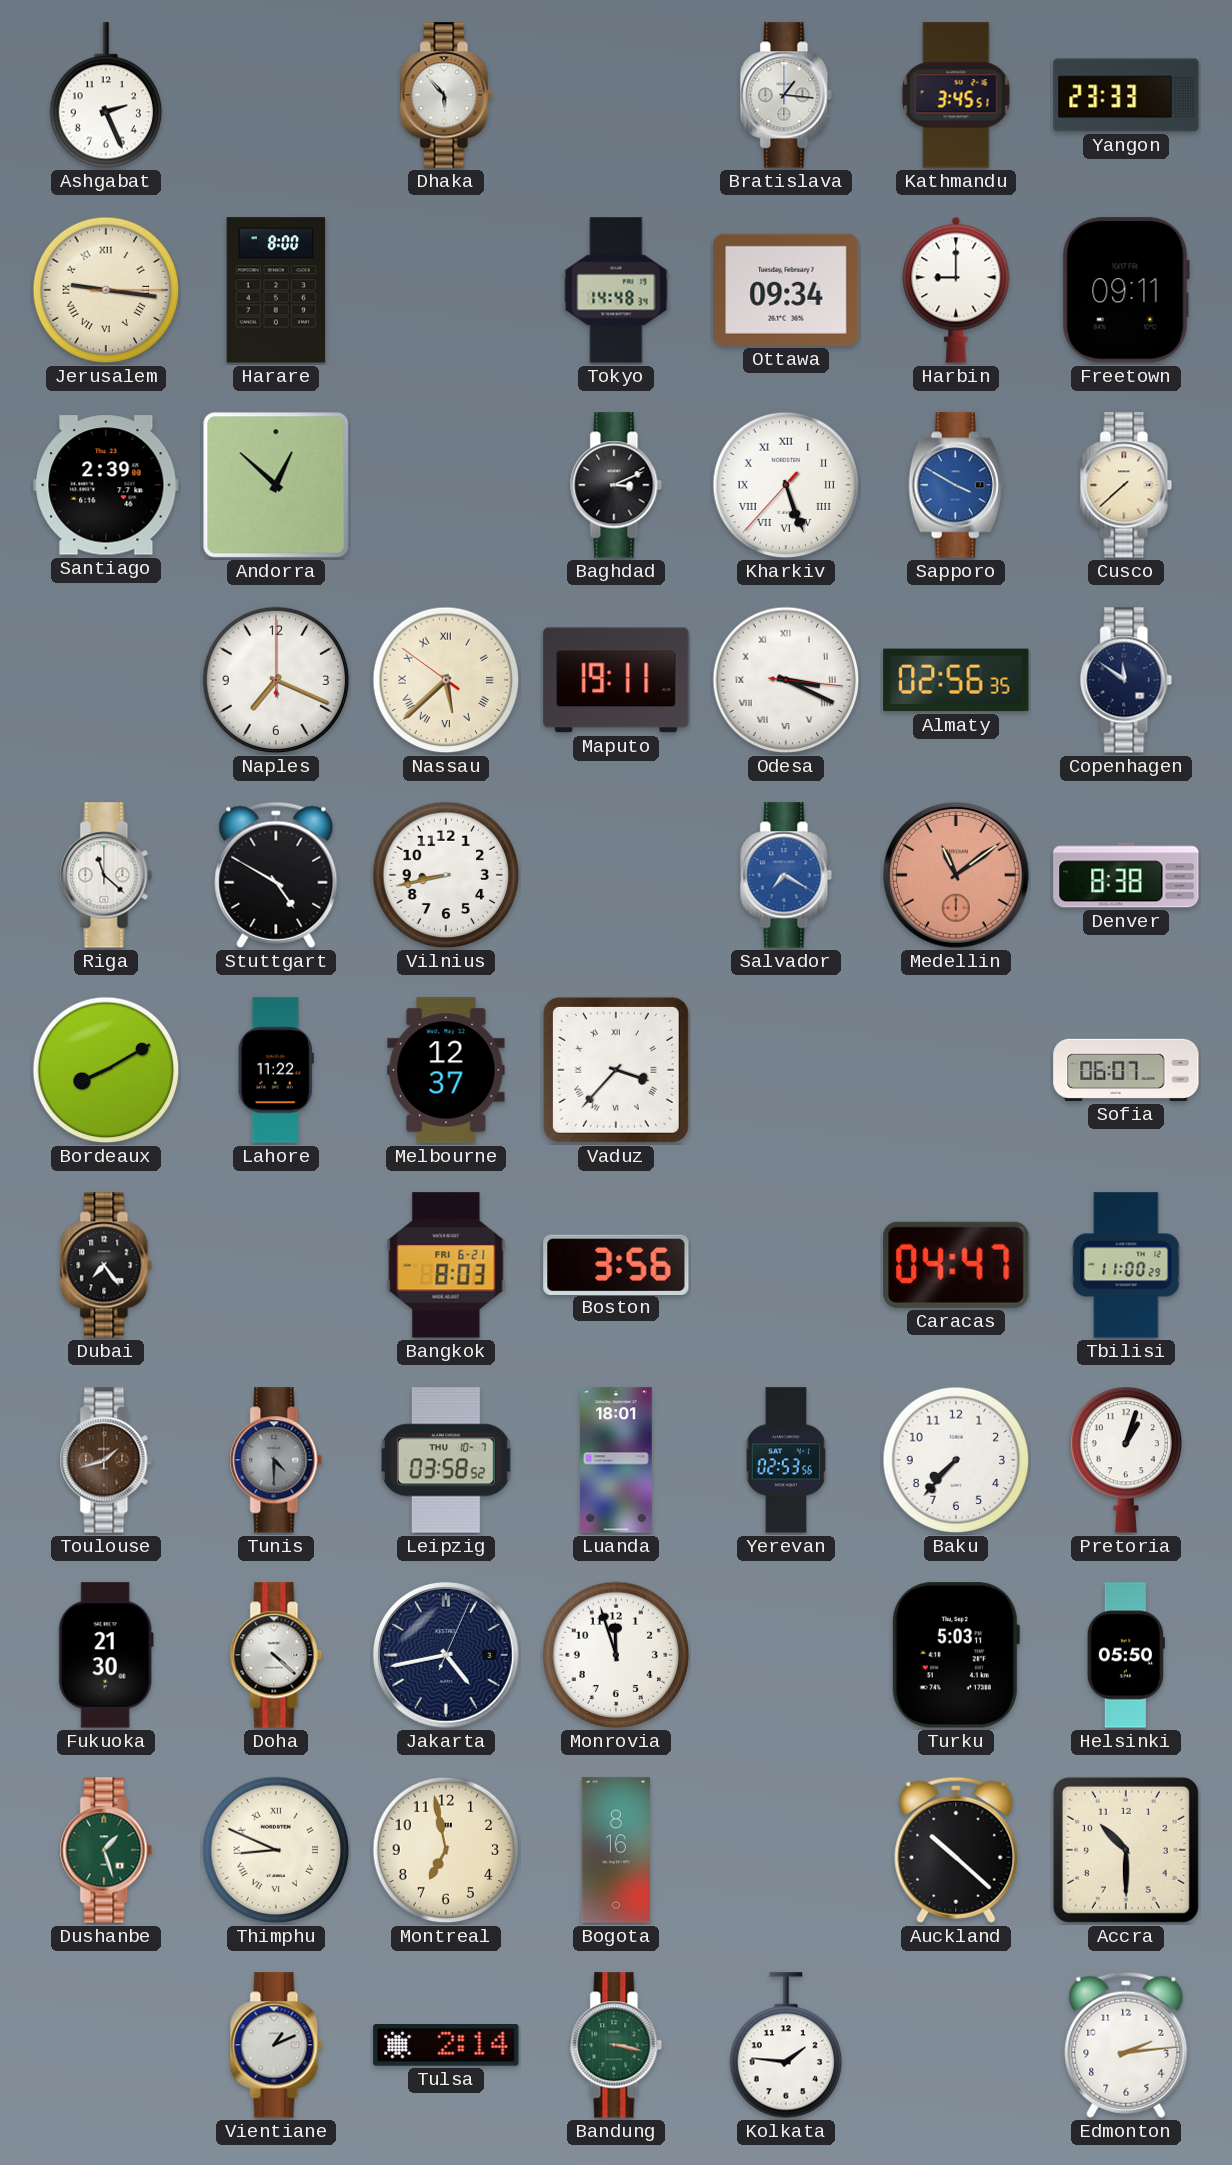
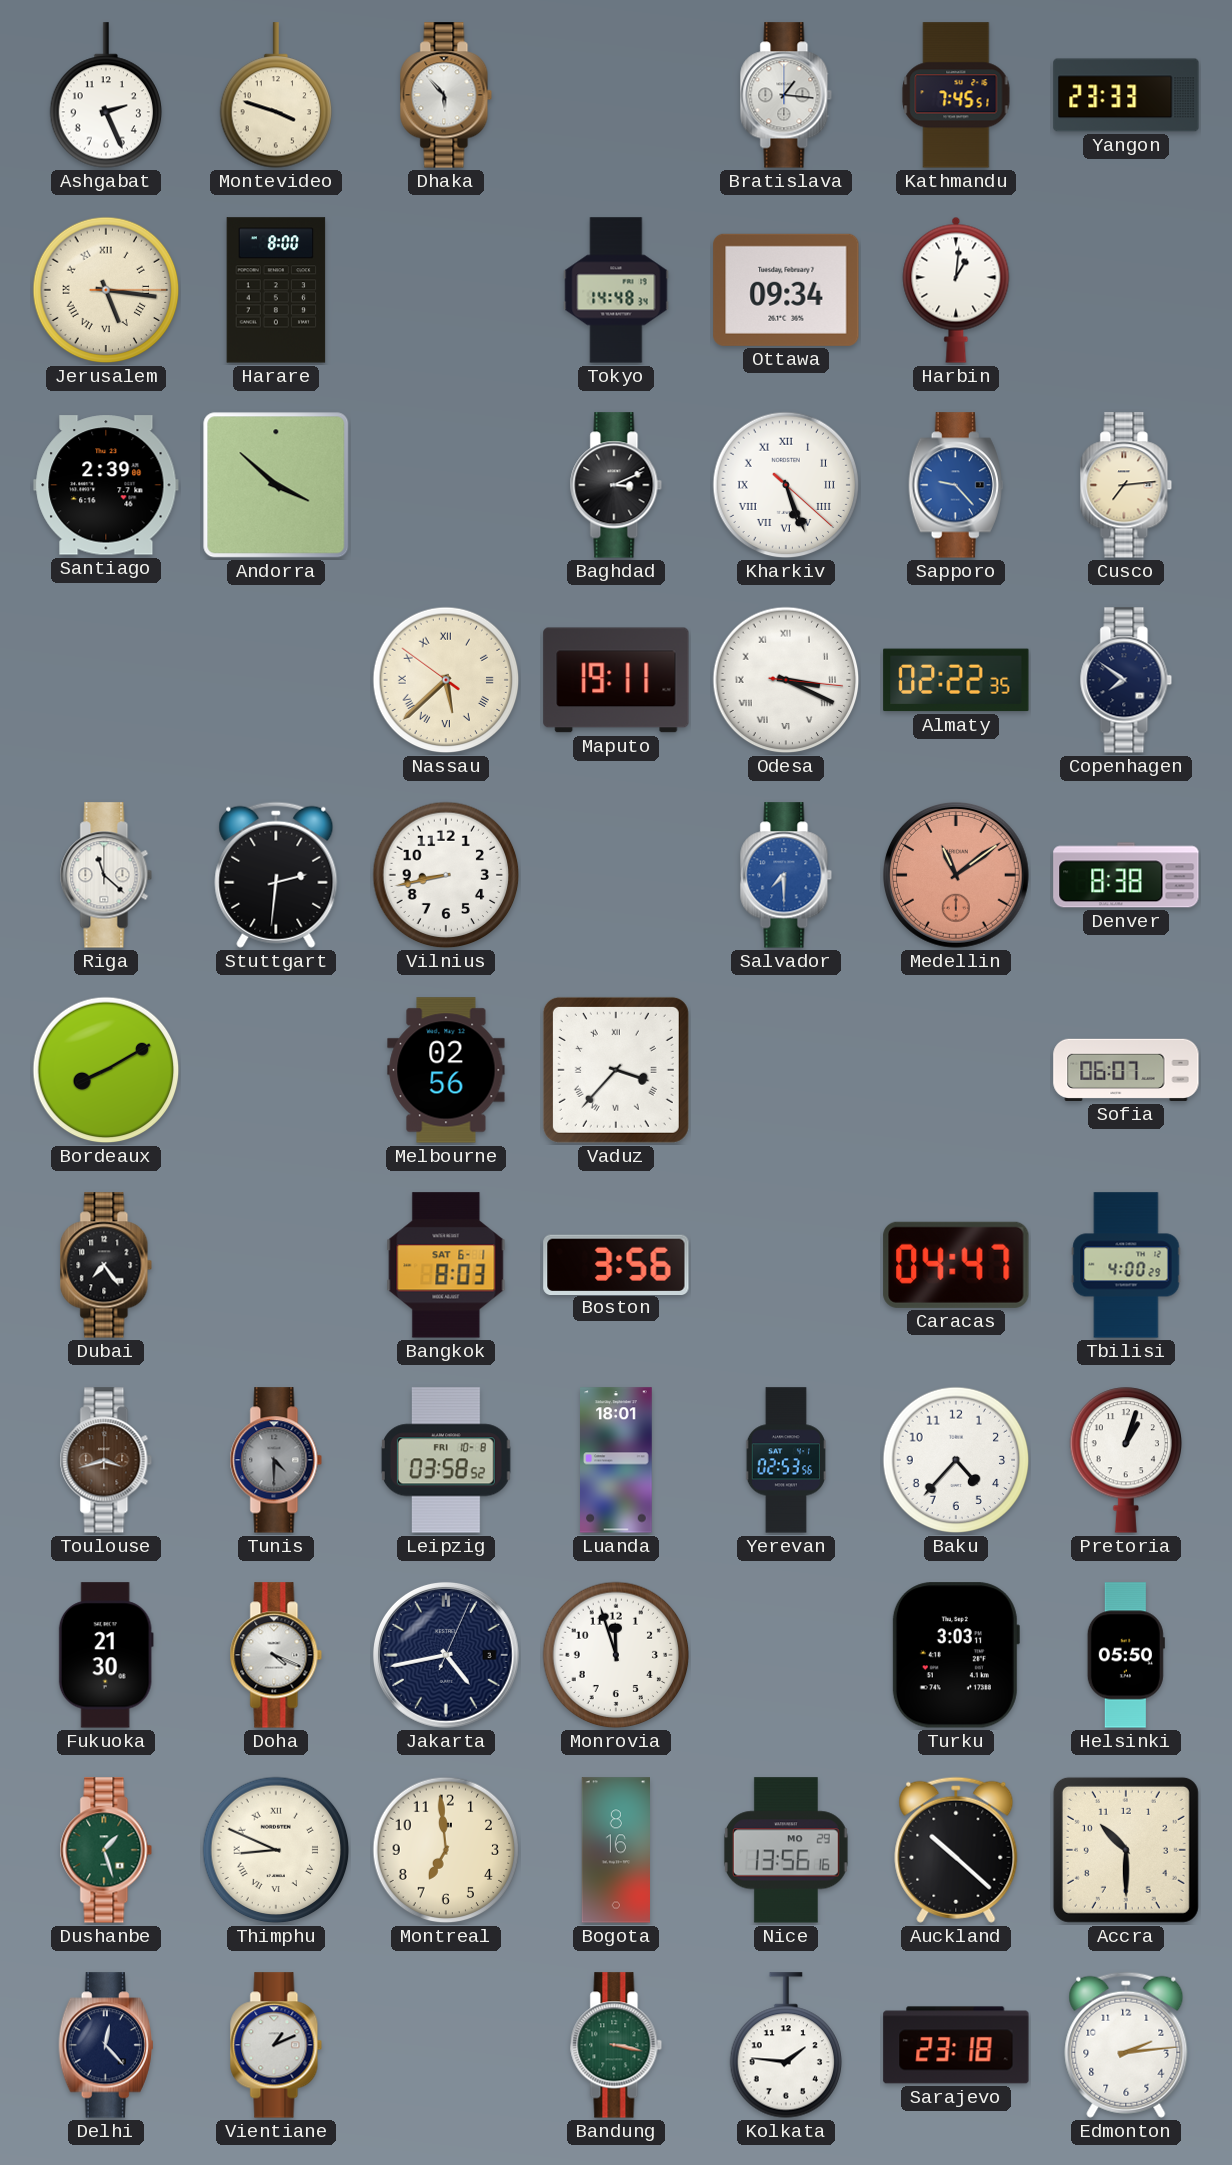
Montevideo: none -> 3:48 (275, 95)
Kathmandu: 3:45 -> 7:45 (956, 95)
Jerusalem: 9:16 -> 5:16 (106, 290)
Harbin: 9:00 -> 1:01 (956, 290)
Freetown: 09:11 -> none (1126, 290)
Andorra: 12:52 -> 3:52 (276, 485)
Kharkiv: 5:26:37 -> 5:26:22 (786, 485)
Sapporo: 3:50 -> 9:23 (956, 485)
Cusco: 7:38 -> 7:14 (1126, 485)
Naples: 7:19 -> none (276, 680)
Almaty: 02:56 -> 02:22 (956, 680)
Copenhagen: 11:51 -> 7:51 (1126, 680)
Stuttgart: 4:50 -> 2:31 (276, 875)
Salvador: 7:20 -> 7:30 (786, 875)
Lahore: 11:22 -> none (276, 1070)
Melbourne: 12:37 -> 02:56 (446, 1070)
Bangkok date: FRI 6-21 -> SAT 6-1 (446, 1265)
Tbilisi: 11:00 -> 4:00 (1126, 1265)
Toulouse: 1:42 -> 3:42 (106, 1460)
Leipzig date: THU 10-7 -> FRI 10-8 (446, 1460)
Baku: 7:37 -> 4:37 (956, 1460)
Doha: 4:22 -> 4:19 (276, 1655)
Turku: 5:03 -> 3:03 (955, 1655)
Montreal: 6:58 -> 6:59 (446, 1850)
Nice: none -> 13:56 (786, 1850)
Delhi: none -> 12:23 (106, 2045)
Tulsa: 2:14 -> none (446, 2046)
Sarajevo: none -> 23:18 (956, 2045)
